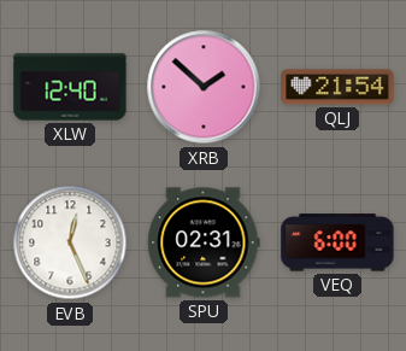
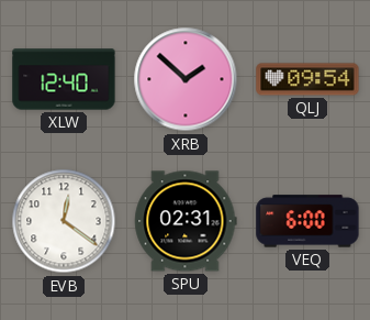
QLJ: 21:54 -> 09:54 (307, 79)
EVB: 12:26 -> 12:21 (64, 221)
